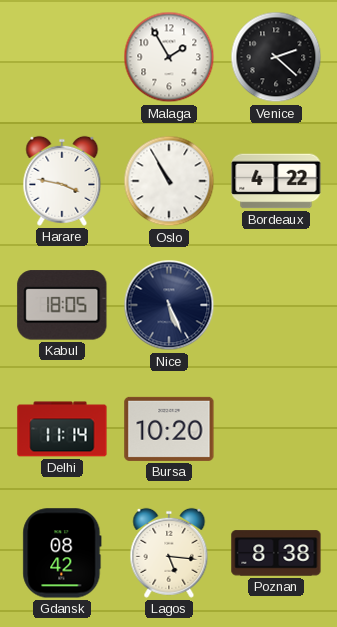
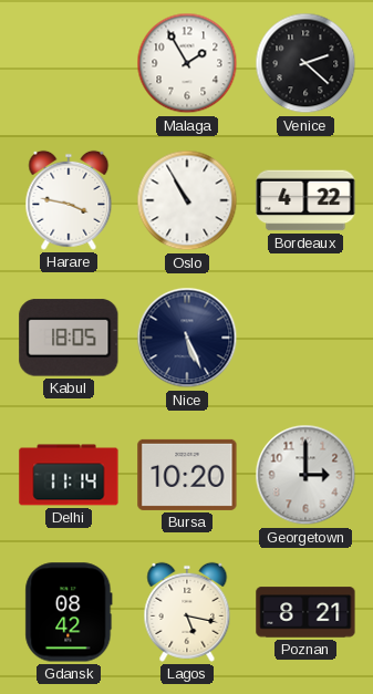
Georgetown: none -> 3:00 (305, 475)
Lagos: 5:16 -> 5:17 (187, 612)
Poznan: 8:38 -> 8:21 (305, 612)
